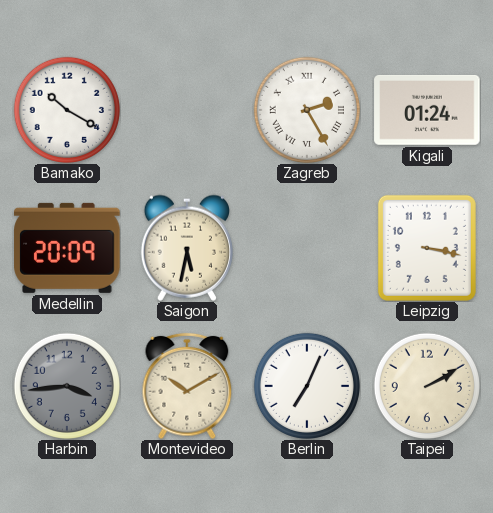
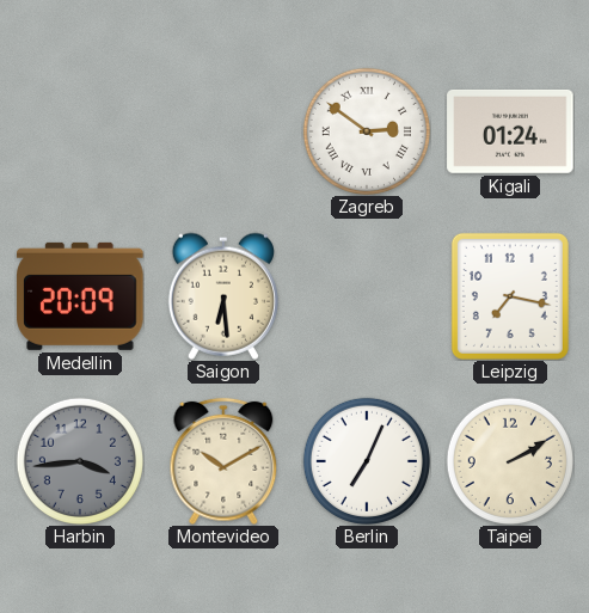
Bamako: 10:20 -> none (67, 110)
Zagreb: 2:25 -> 2:51 (367, 131)
Saigon: 5:32 -> 6:29 (223, 296)
Leipzig: 3:17 -> 7:17 (510, 296)
